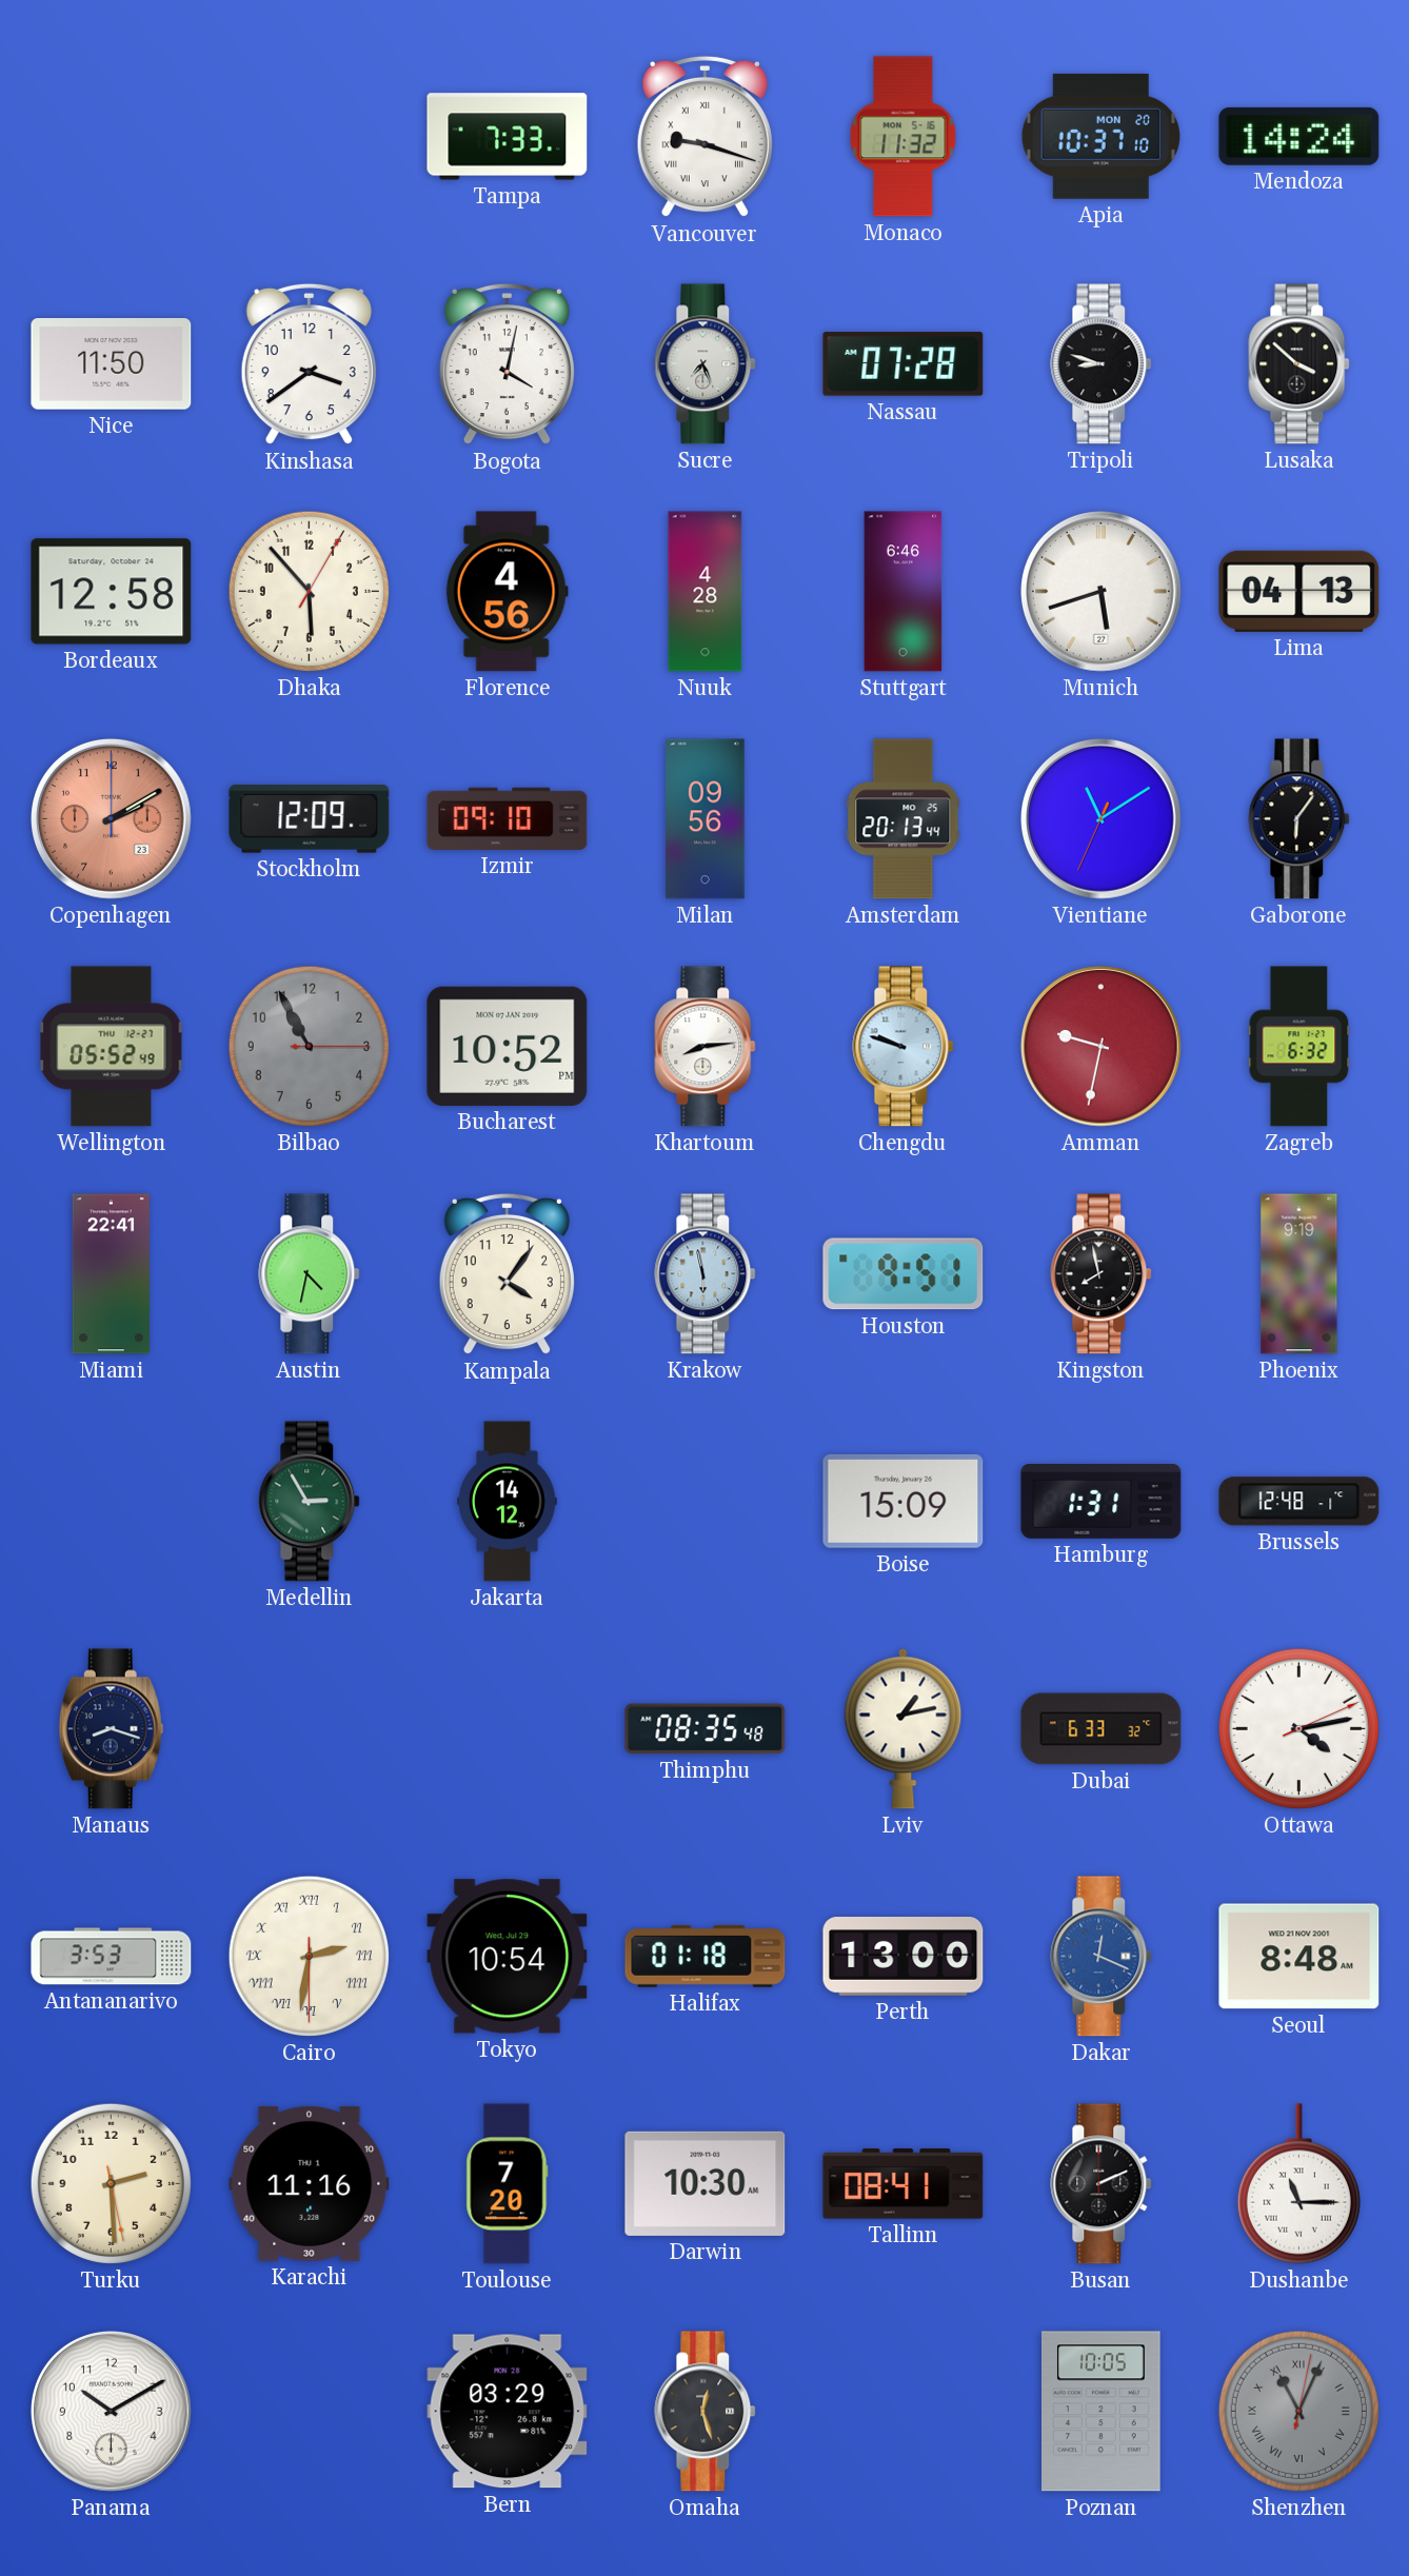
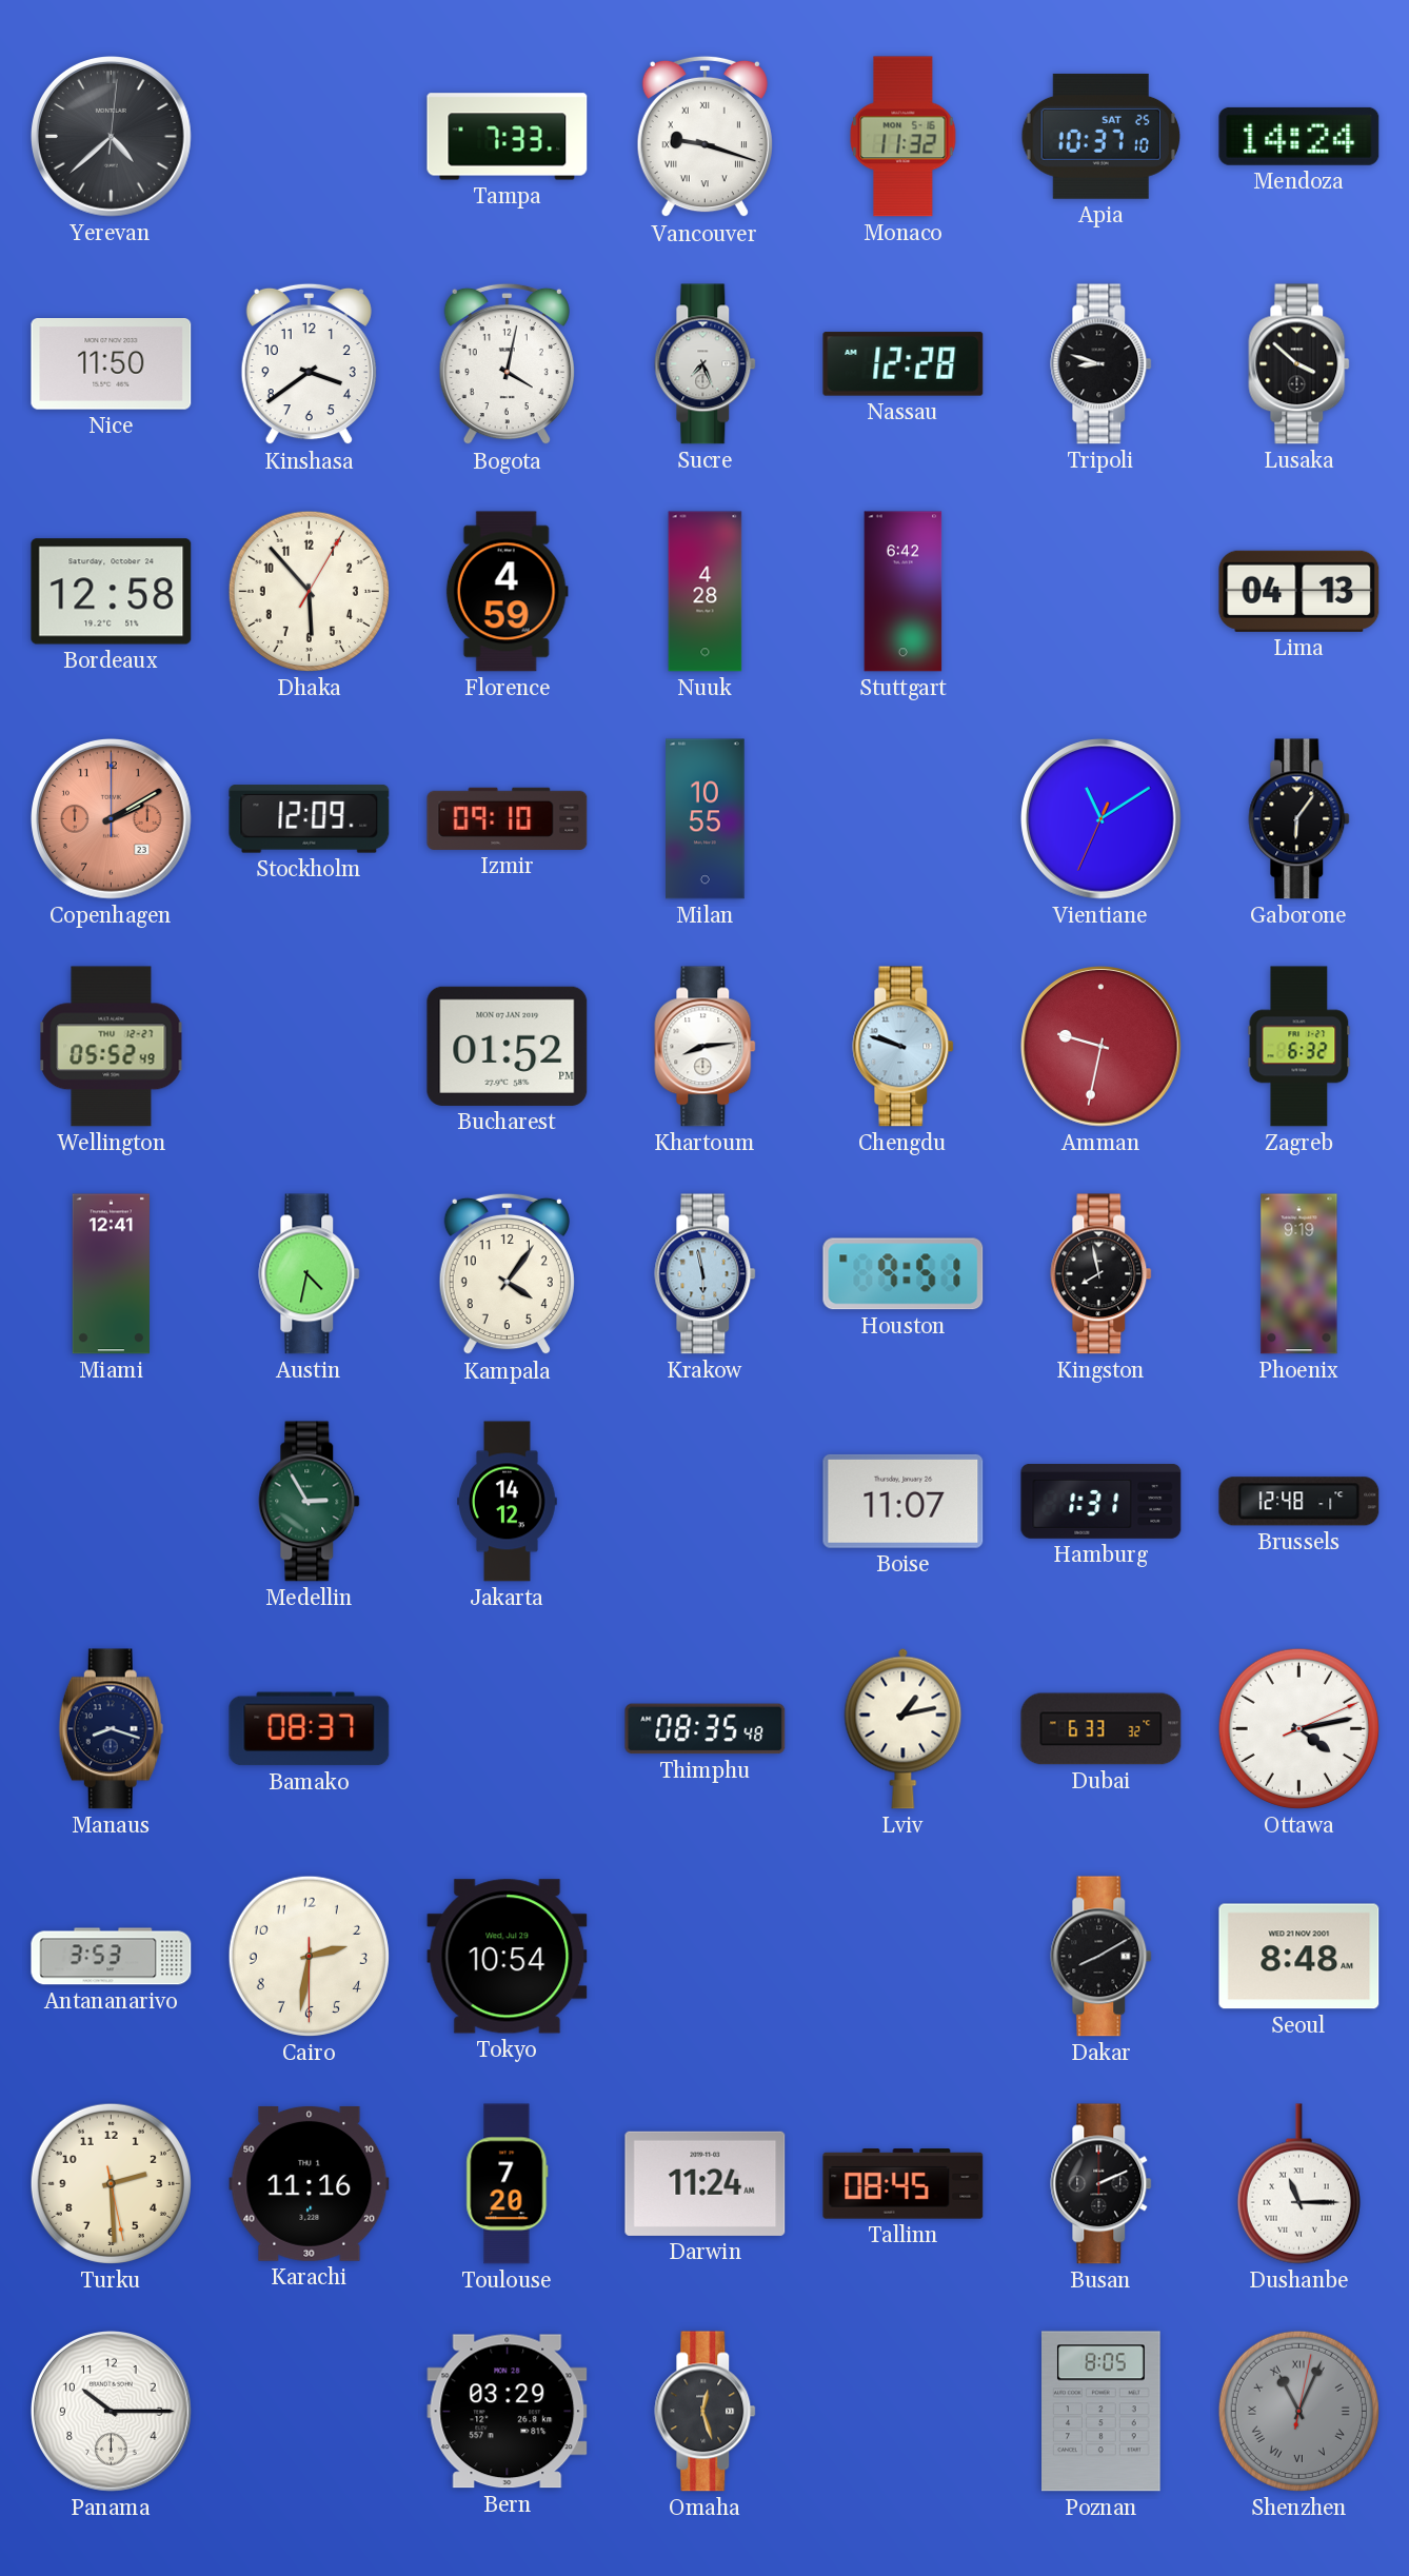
Yerevan: none -> 4:38 (112, 137)
Apia date: MON 20 -> SAT 25 (1100, 136)
Nassau: 07:28 -> 12:28 (904, 364)
Florence: 4:56 -> 4:59 (507, 592)
Stuttgart: 6:46 -> 6:42 (904, 592)
Munich: 5:42 -> none (1102, 592)
Milan: 09:56 -> 10:55 (706, 819)
Amsterdam: 20:13 -> none (904, 819)
Bilbao: 10:55 -> none (309, 1046)
Bucharest: 10:52 -> 01:52 (508, 1046)
Miami: 22:41 -> 12:41 (111, 1274)
Boise: 15:09 -> 11:07 (904, 1501)
Bamako: none -> 08:37 (310, 1729)
Cairo numerals: Roman -> Arabic (309, 1956)
Halifax: 01:18 -> none (706, 1957)
Perth: 13:00 -> none (904, 1957)
Dakar: 12:19 -> 8:10 (1102, 1957)
Dakar dial: blue -> black (1102, 1957)
Darwin: 10:30 -> 11:24 (706, 2183)
Tallinn: 08:41 -> 08:45 (904, 2184)
Panama: 10:10 -> 10:15 (112, 2412)
Poznan: 10:05 -> 8:05 (1102, 2412)
